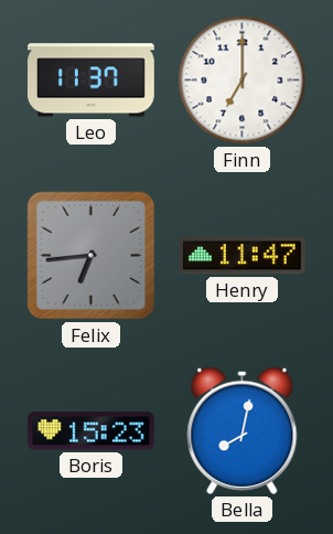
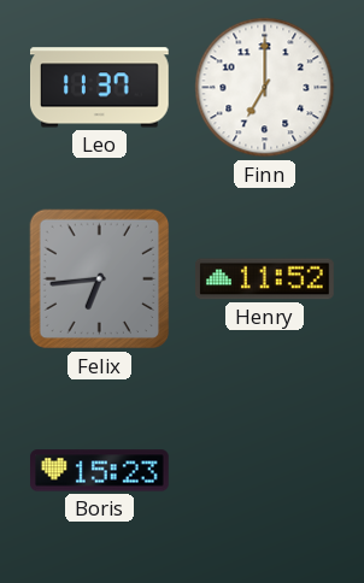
Henry: 11:47 -> 11:52 (265, 279)
Bella: 8:02 -> none (243, 430)
